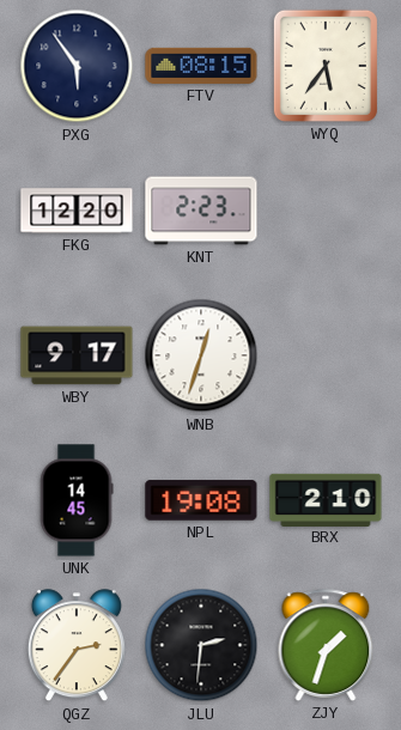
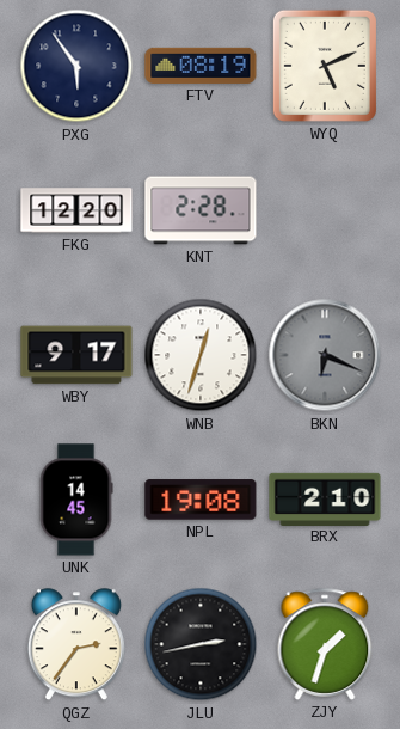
FTV: 08:15 -> 08:19 (201, 66)
WYQ: 5:36 -> 5:11 (325, 66)
KNT: 2:23 -> 2:28 (201, 210)
BKN: none -> 6:19 (325, 355)
JLU: 2:31 -> 2:43 (201, 644)
